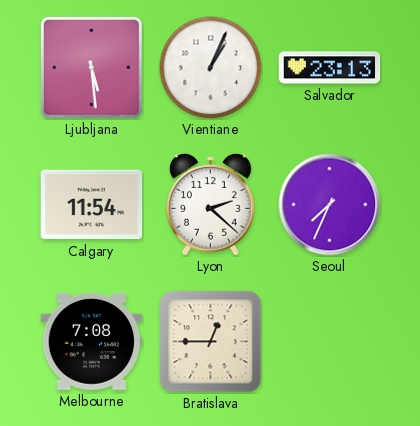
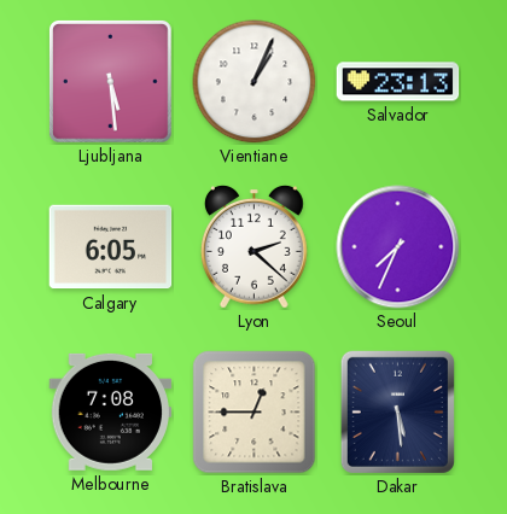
Calgary: 11:54 -> 6:05 (111, 247)
Dakar: none -> 5:29 (397, 411)
